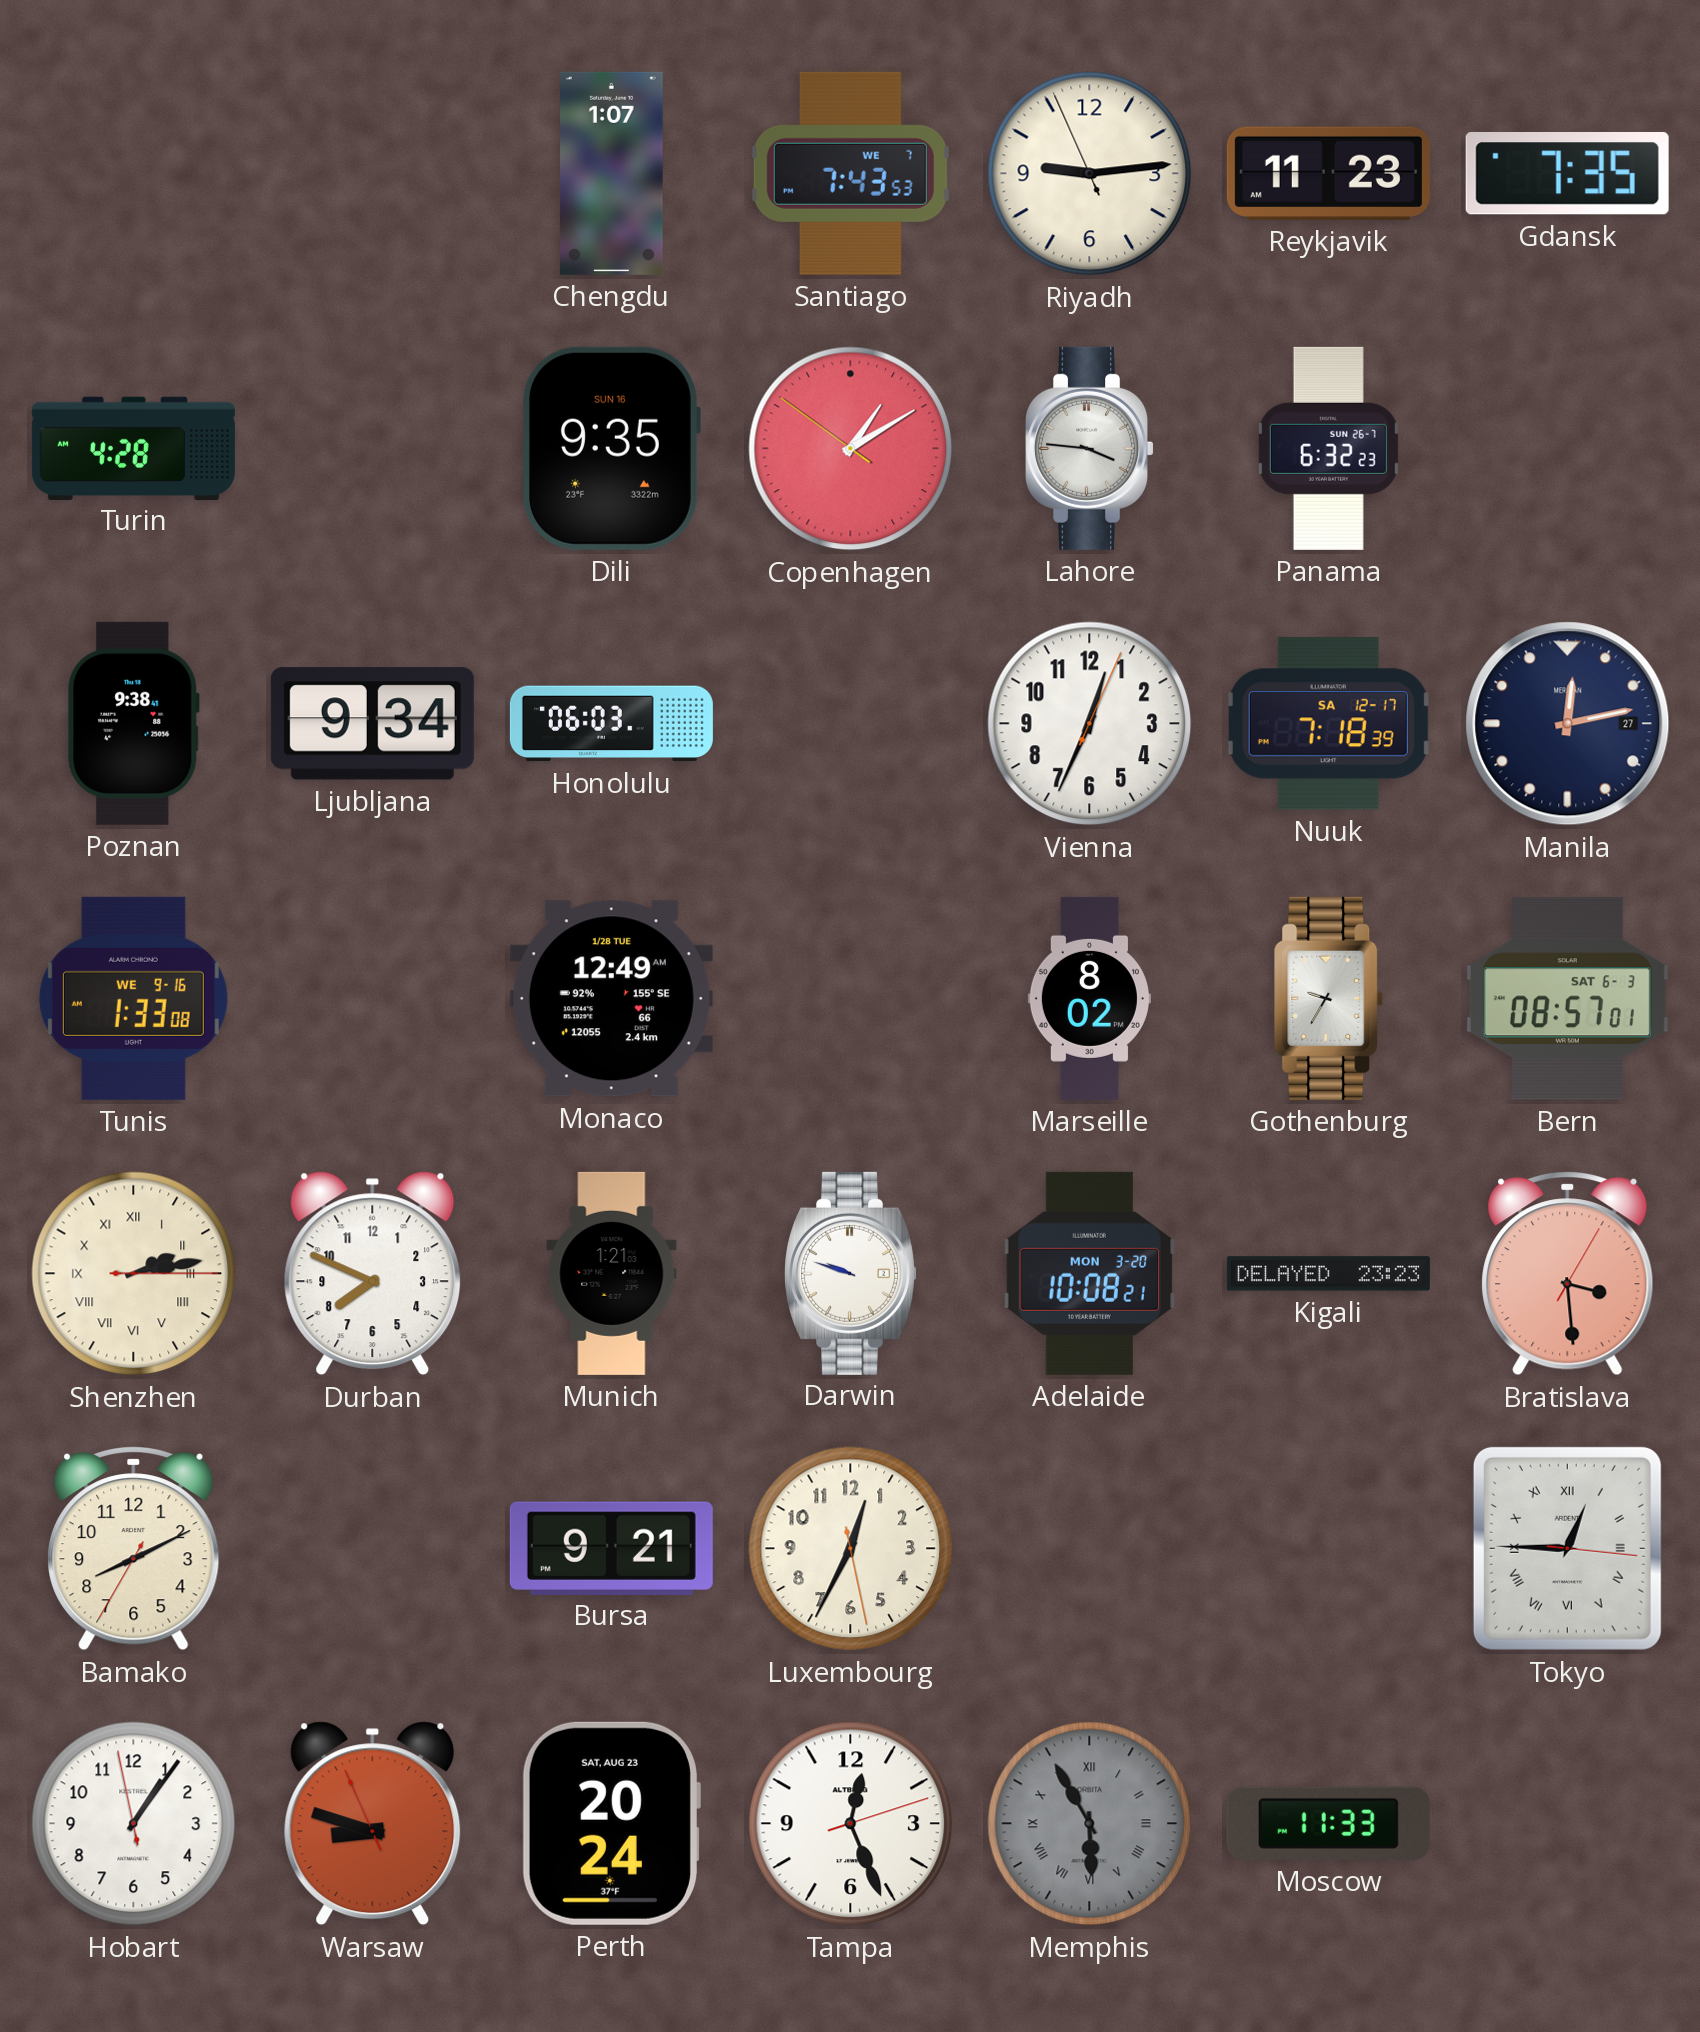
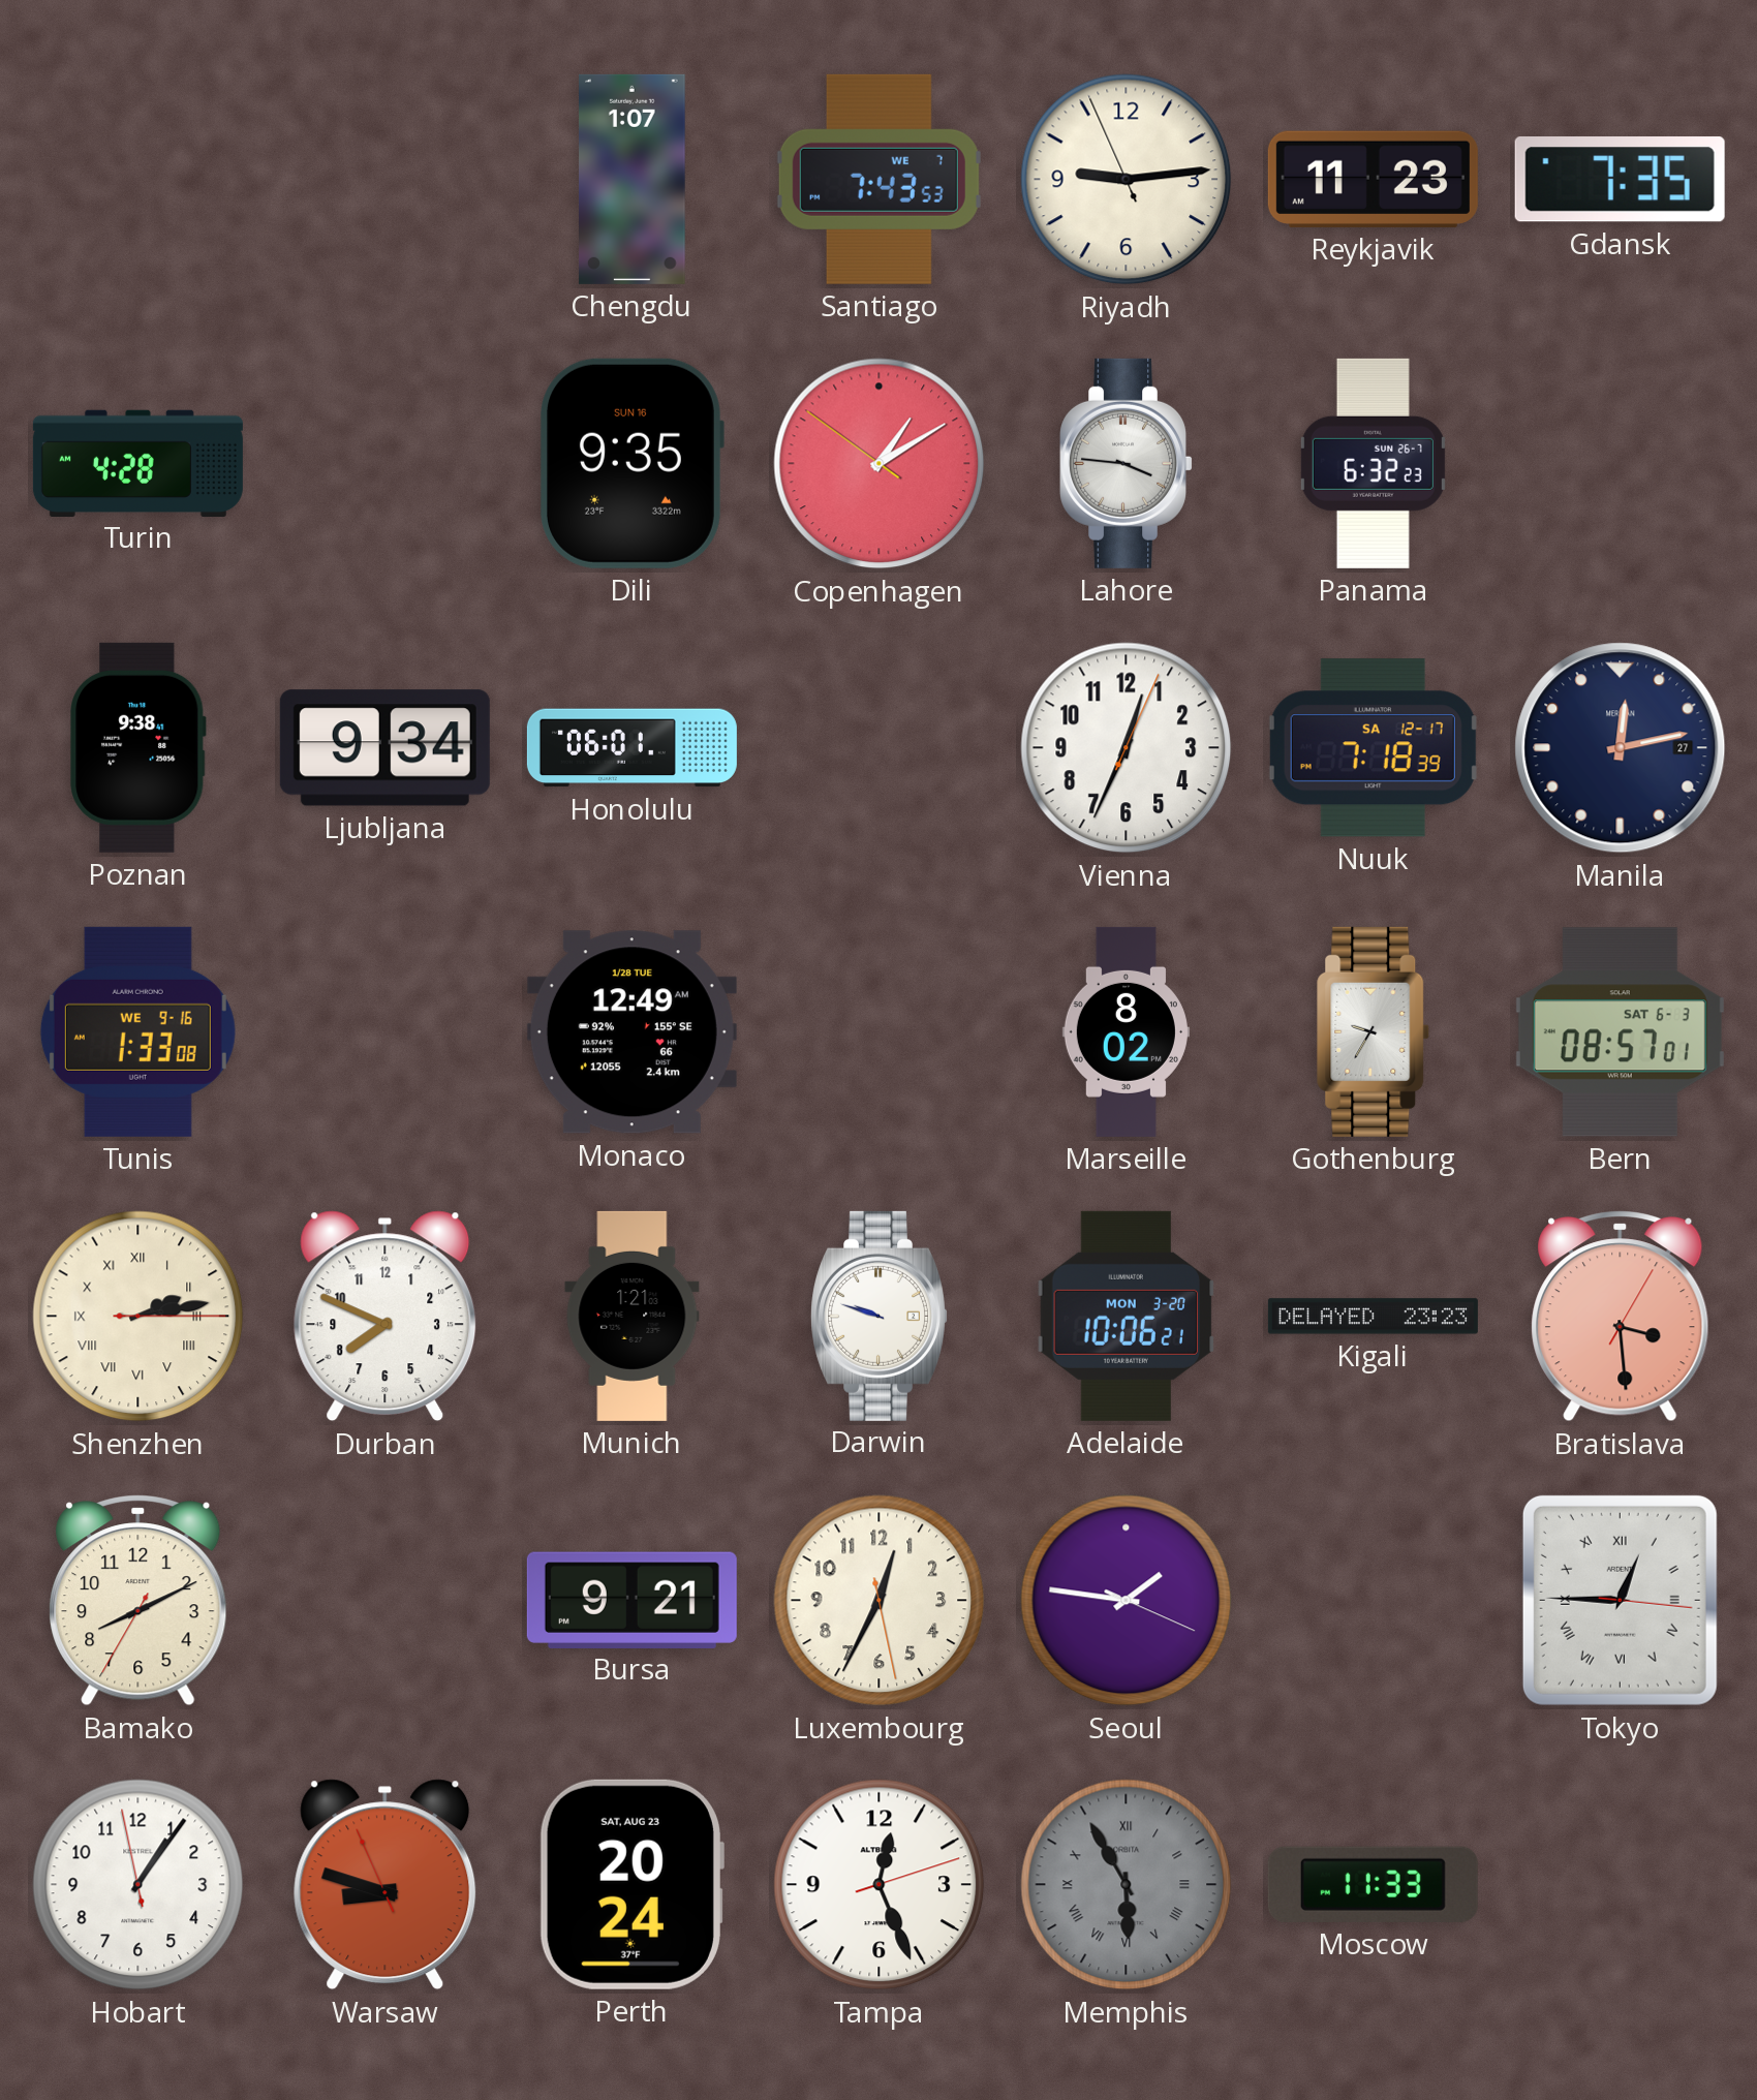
Honolulu: 06:03 -> 06:01 (631, 748)
Adelaide: 10:08 -> 10:06 (1127, 1316)
Seoul: none -> 1:46 (1127, 1601)
